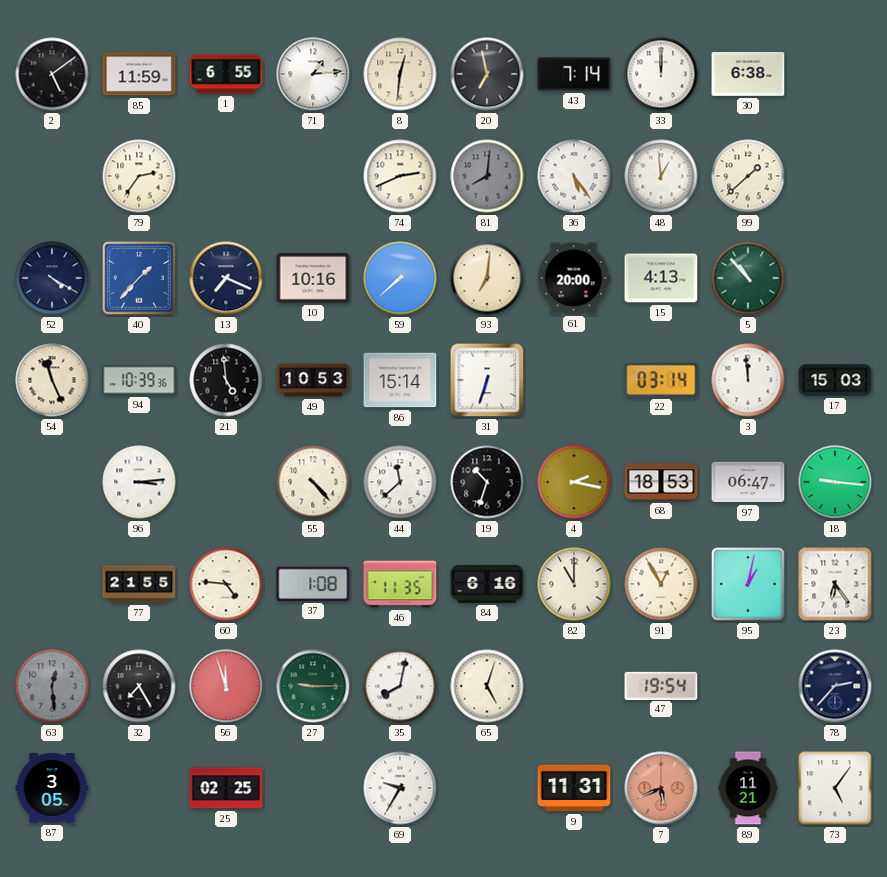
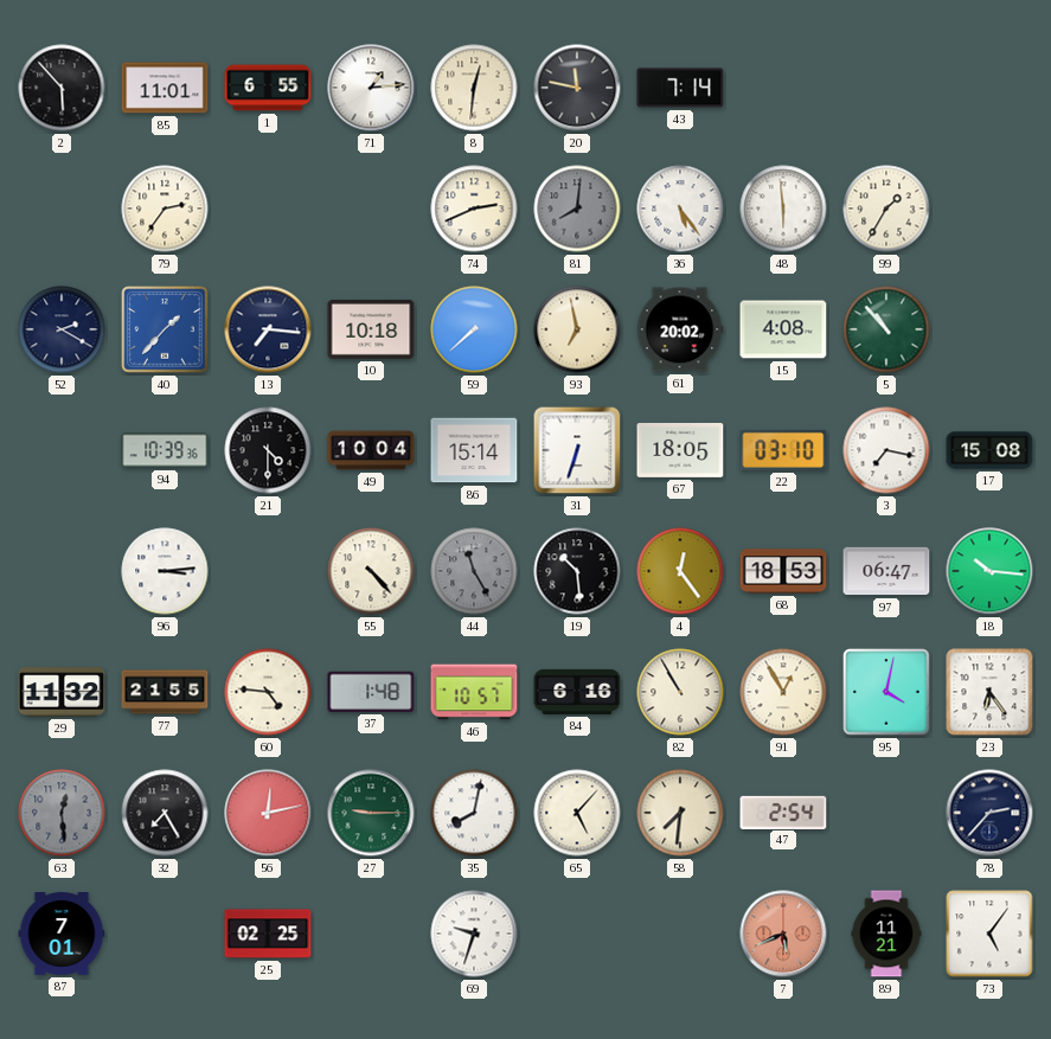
2: 5:09 -> 5:53 (62, 88)
85: 11:59 -> 11:01 (165, 88)
20: 6:58 -> 11:47 (577, 88)
33: 12:00 -> none (661, 74)
30: 6:38 -> none (748, 75)
48: 12:59 -> 5:59 (783, 209)
99: 1:38 -> 1:35 (886, 209)
52: 4:20 -> 2:20 (62, 329)
13: 7:19 -> 7:16 (268, 329)
10: 10:16 -> 10:18 (371, 331)
93: 7:01 -> 6:58 (577, 329)
61: 20:00 -> 20:02 (680, 329)
15: 4:13 -> 4:08 (783, 329)
54: 11:26 -> none (52, 380)
21: 4:59 -> 4:30 (268, 450)
49: 10:53 -> 10:04 (371, 450)
67: none -> 18:05 (680, 450)
22: 03:14 -> 03:10 (783, 450)
3: 11:59 -> 7:17 (886, 450)
17: 15:03 -> 15:08 (989, 450)
44: 11:38 -> 11:25 (474, 571)
44 dial: white -> grey (474, 571)
19: 10:33 -> 10:29 (577, 571)
4: 2:17 -> 12:24 (680, 571)
18: 9:16 -> 10:16 (989, 571)
29: none -> 11:32 (62, 692)
37: 1:08 -> 1:48 (371, 692)
46: 11:35 -> 10:57 (474, 692)
82: 11:00 -> 10:55 (680, 692)
95: 1:02 -> 4:02 (886, 692)
56: 11:57 -> 12:13 (268, 813)
65: 5:03 -> 5:07 (577, 813)
58: none -> 7:31 (680, 813)
47: 19:54 -> 2:54 (783, 812)
87: 3:05 -> 7:01 (62, 935)
69: 9:35 -> 9:33 (474, 934)
9: 11:31 -> none (574, 788)
